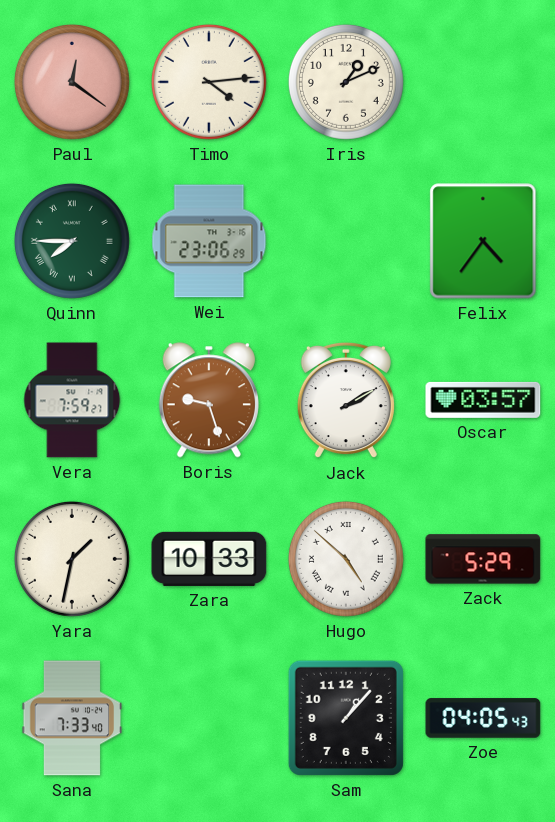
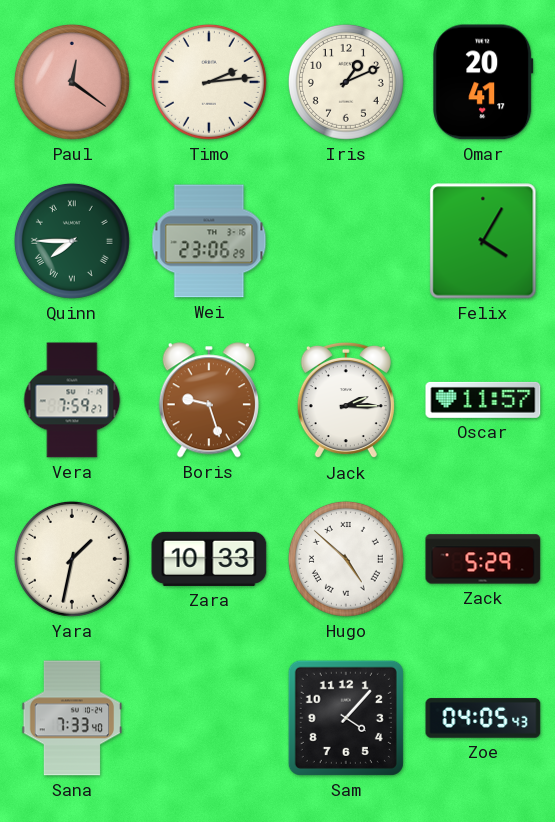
Timo: 4:14 -> 2:14 (209, 82)
Omar: none -> 20:41 (483, 82)
Felix: 4:36 -> 4:05 (483, 241)
Jack: 2:10 -> 2:15 (346, 400)
Oscar: 03:57 -> 11:57 (483, 400)
Sam: 1:07 -> 4:07 (346, 718)
